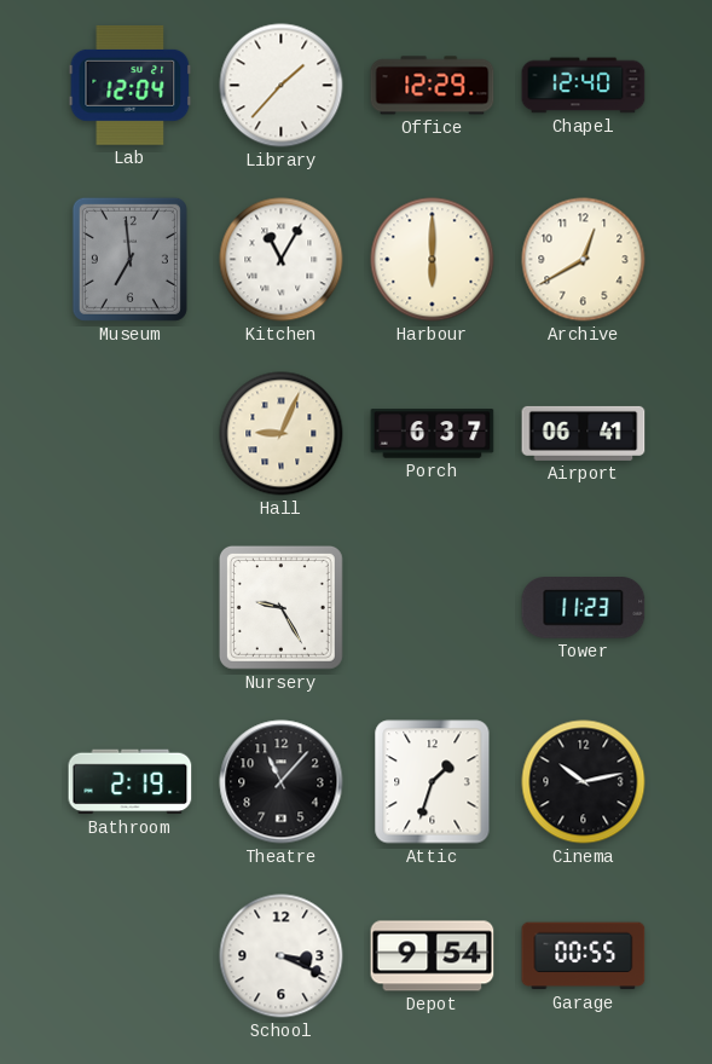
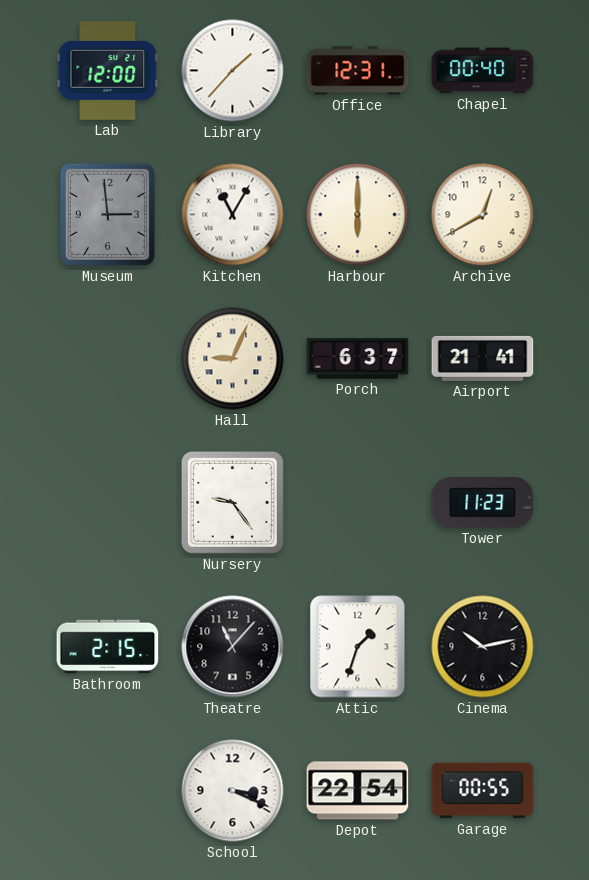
Lab: 12:04 -> 12:00 (108, 70)
Office: 12:29 -> 12:31 (358, 71)
Chapel: 12:40 -> 00:40 (483, 71)
Museum: 6:59 -> 2:59 (107, 214)
Airport: 06:41 -> 21:41 (483, 358)
Nursery: 9:25 -> 9:24 (232, 502)
Bathroom: 2:19 -> 2:15 (108, 647)
Depot: 9:54 -> 22:54 (358, 791)
